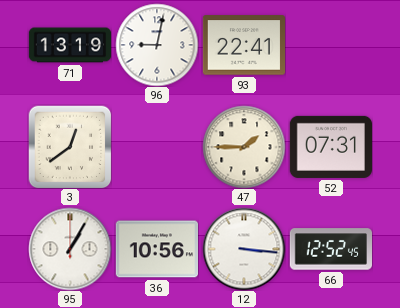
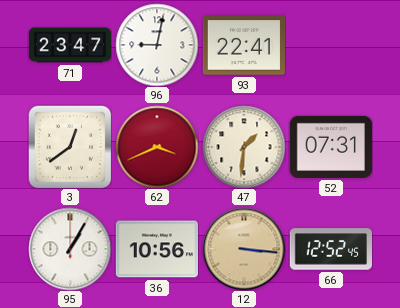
71: 13:19 -> 23:47 (70, 45)
62: none -> 3:41 (157, 147)
47: 1:45 -> 1:31 (244, 147)
12 dial: white -> champagne (244, 249)
